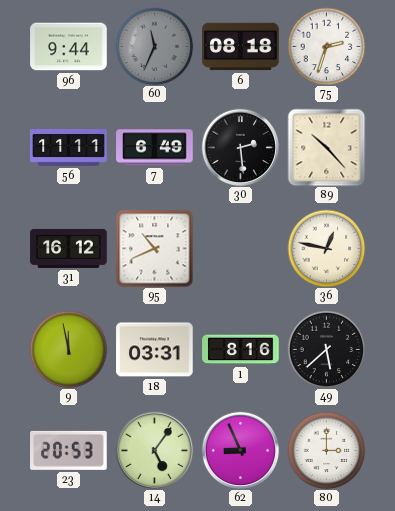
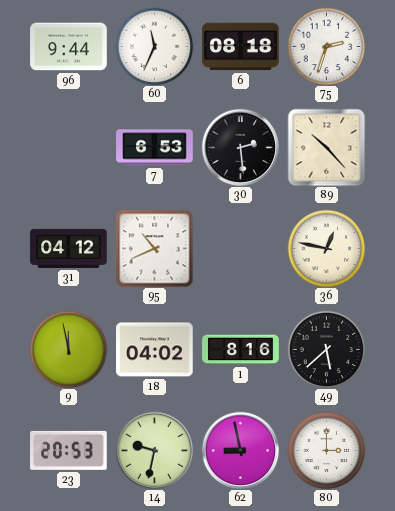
60 dial: grey -> white (154, 46)
56: 11:11 -> none (69, 148)
7: 6:49 -> 6:53 (155, 148)
31: 16:12 -> 04:12 (69, 248)
18: 03:31 -> 04:02 (155, 350)
14: 5:06 -> 9:32 (154, 450)
62: 8:56 -> 8:58 (240, 450)
